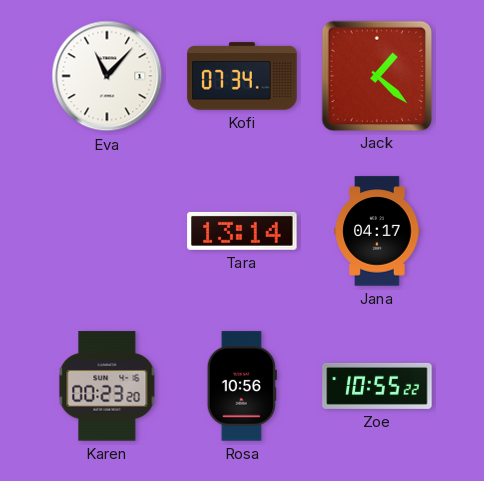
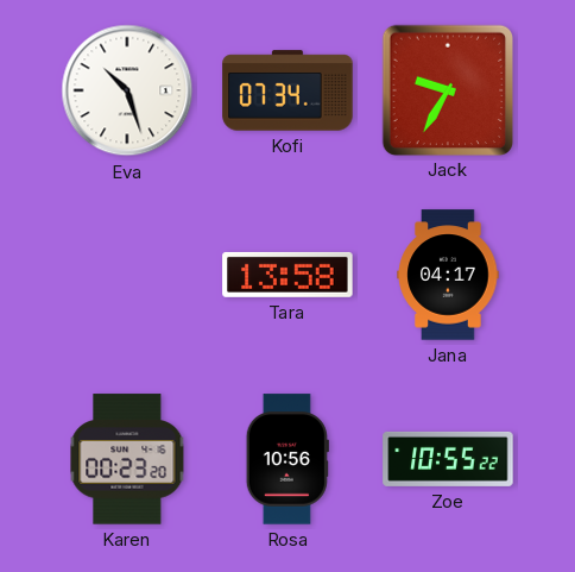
Eva: 11:07 -> 10:27 (127, 90)
Jack: 1:22 -> 9:35 (447, 89)
Tara: 13:14 -> 13:58 (287, 275)
